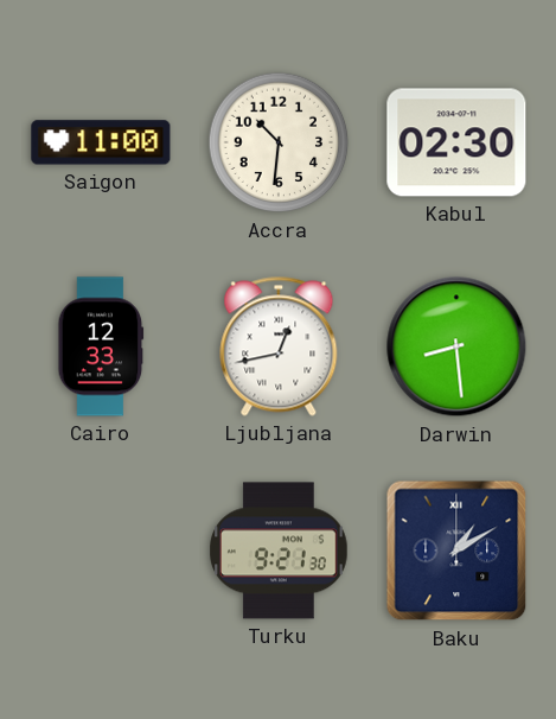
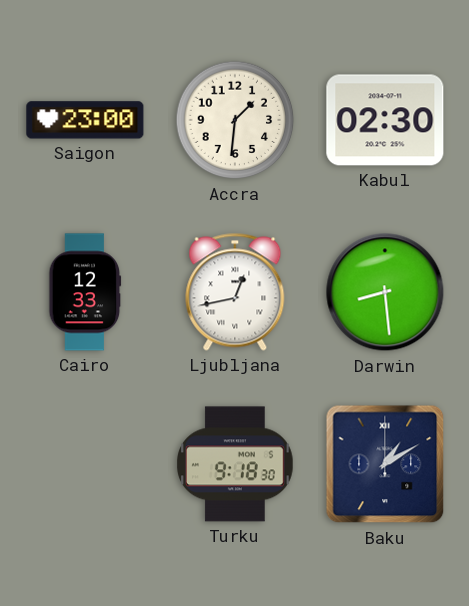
Saigon: 11:00 -> 23:00 (85, 120)
Accra: 10:31 -> 1:31 (235, 120)
Turku: 9:21 -> 9:18 (236, 464)
